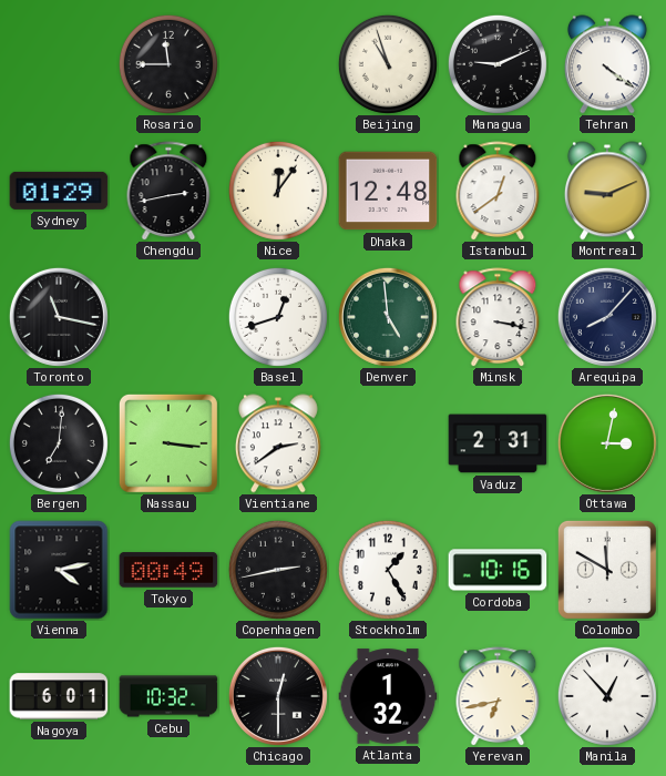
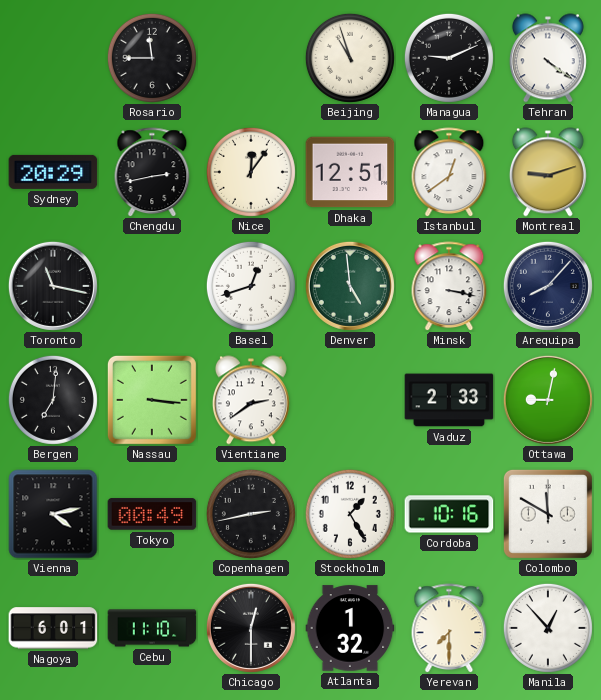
Sydney: 01:29 -> 20:29 (53, 172)
Dhaka: 12:48 -> 12:51 (350, 172)
Montreal: 9:11 -> 9:12 (548, 172)
Vaduz: 2:31 -> 2:33 (449, 400)
Ottawa: 3:02 -> 9:02 (548, 400)
Cebu: 10:32 -> 11:10 (152, 628)
Yerevan: 6:43 -> 7:30 (449, 628)
